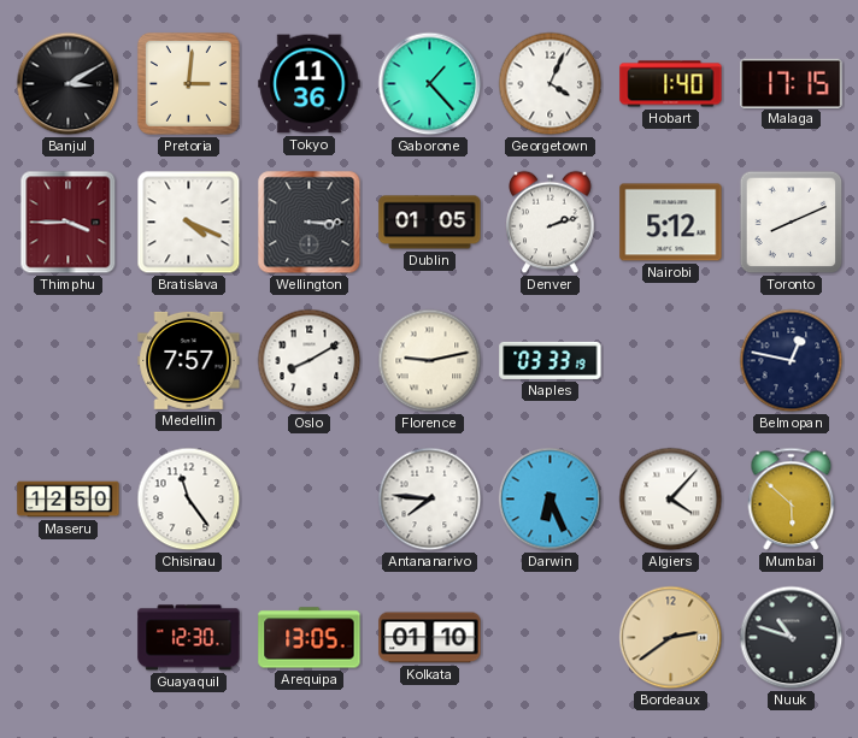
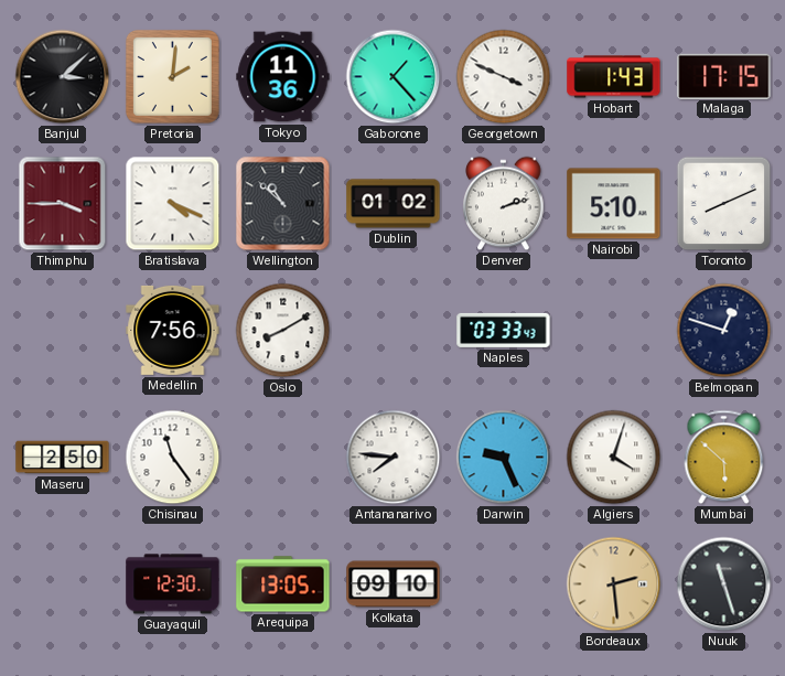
Banjul: 3:10 -> 3:08 (63, 77)
Pretoria: 3:01 -> 2:01 (172, 76)
Georgetown: 4:04 -> 3:49 (504, 77)
Hobart: 1:40 -> 1:43 (614, 77)
Wellington: 3:15 -> 10:52 (283, 204)
Dublin: 01:05 -> 01:02 (394, 204)
Nairobi: 5:12 -> 5:10 (614, 204)
Medellin: 7:57 -> 7:56 (173, 330)
Florence: 9:13 -> none (430, 361)
Naples: 03:33:19 -> 03:33:43 (504, 330)
Belmopan: 12:47 -> 12:48 (724, 331)
Maseru: 12:50 -> 2:50 (63, 458)
Darwin: 6:26 -> 9:26 (504, 458)
Algiers: 4:07 -> 4:03 (614, 458)
Kolkata: 01:10 -> 09:10 (394, 584)
Bordeaux: 2:39 -> 2:29 (614, 584)
Nuuk: 10:48 -> 11:27 (724, 584)
